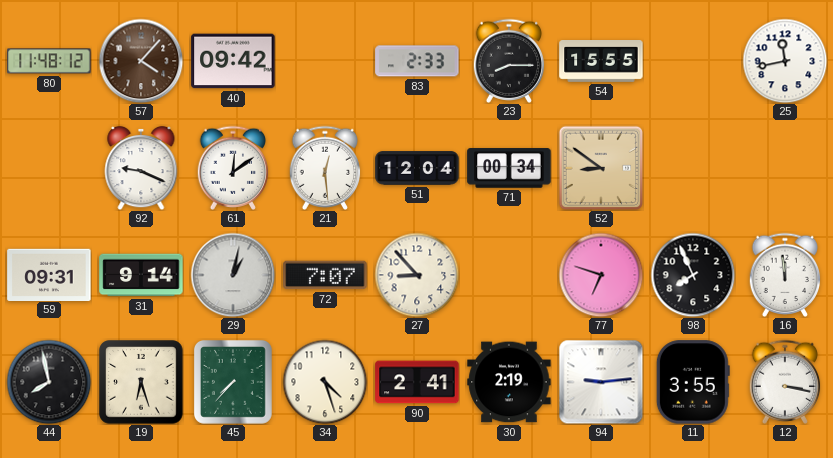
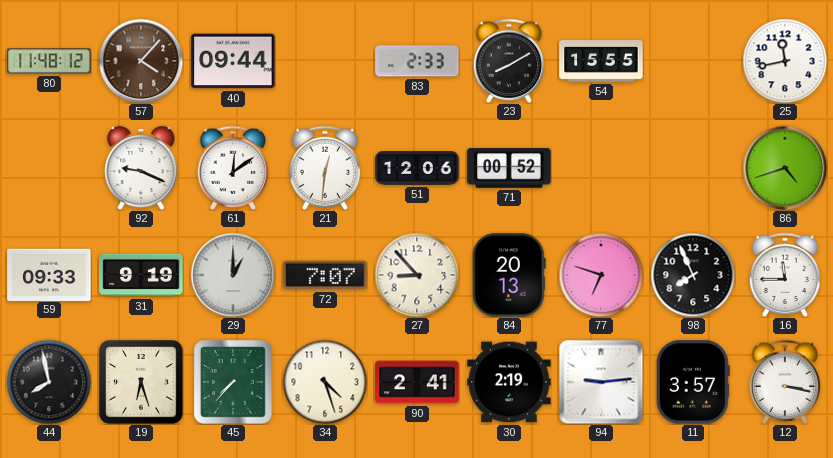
40: 09:42 -> 09:44 (233, 61)
23: 8:15 -> 8:10 (509, 61)
21: 12:29 -> 12:31 (325, 168)
51: 12:04 -> 12:06 (417, 168)
71: 00:34 -> 00:52 (509, 168)
52: 8:51 -> none (601, 168)
86: none -> 4:42 (785, 168)
59: 09:31 -> 09:33 (49, 274)
31: 9:14 -> 9:19 (141, 275)
29: 1:02 -> 1:00 (233, 275)
84: none -> 20:13 (509, 275)
16: 11:59 -> 11:45 (785, 275)
11: 3:55 -> 3:57 (693, 382)
